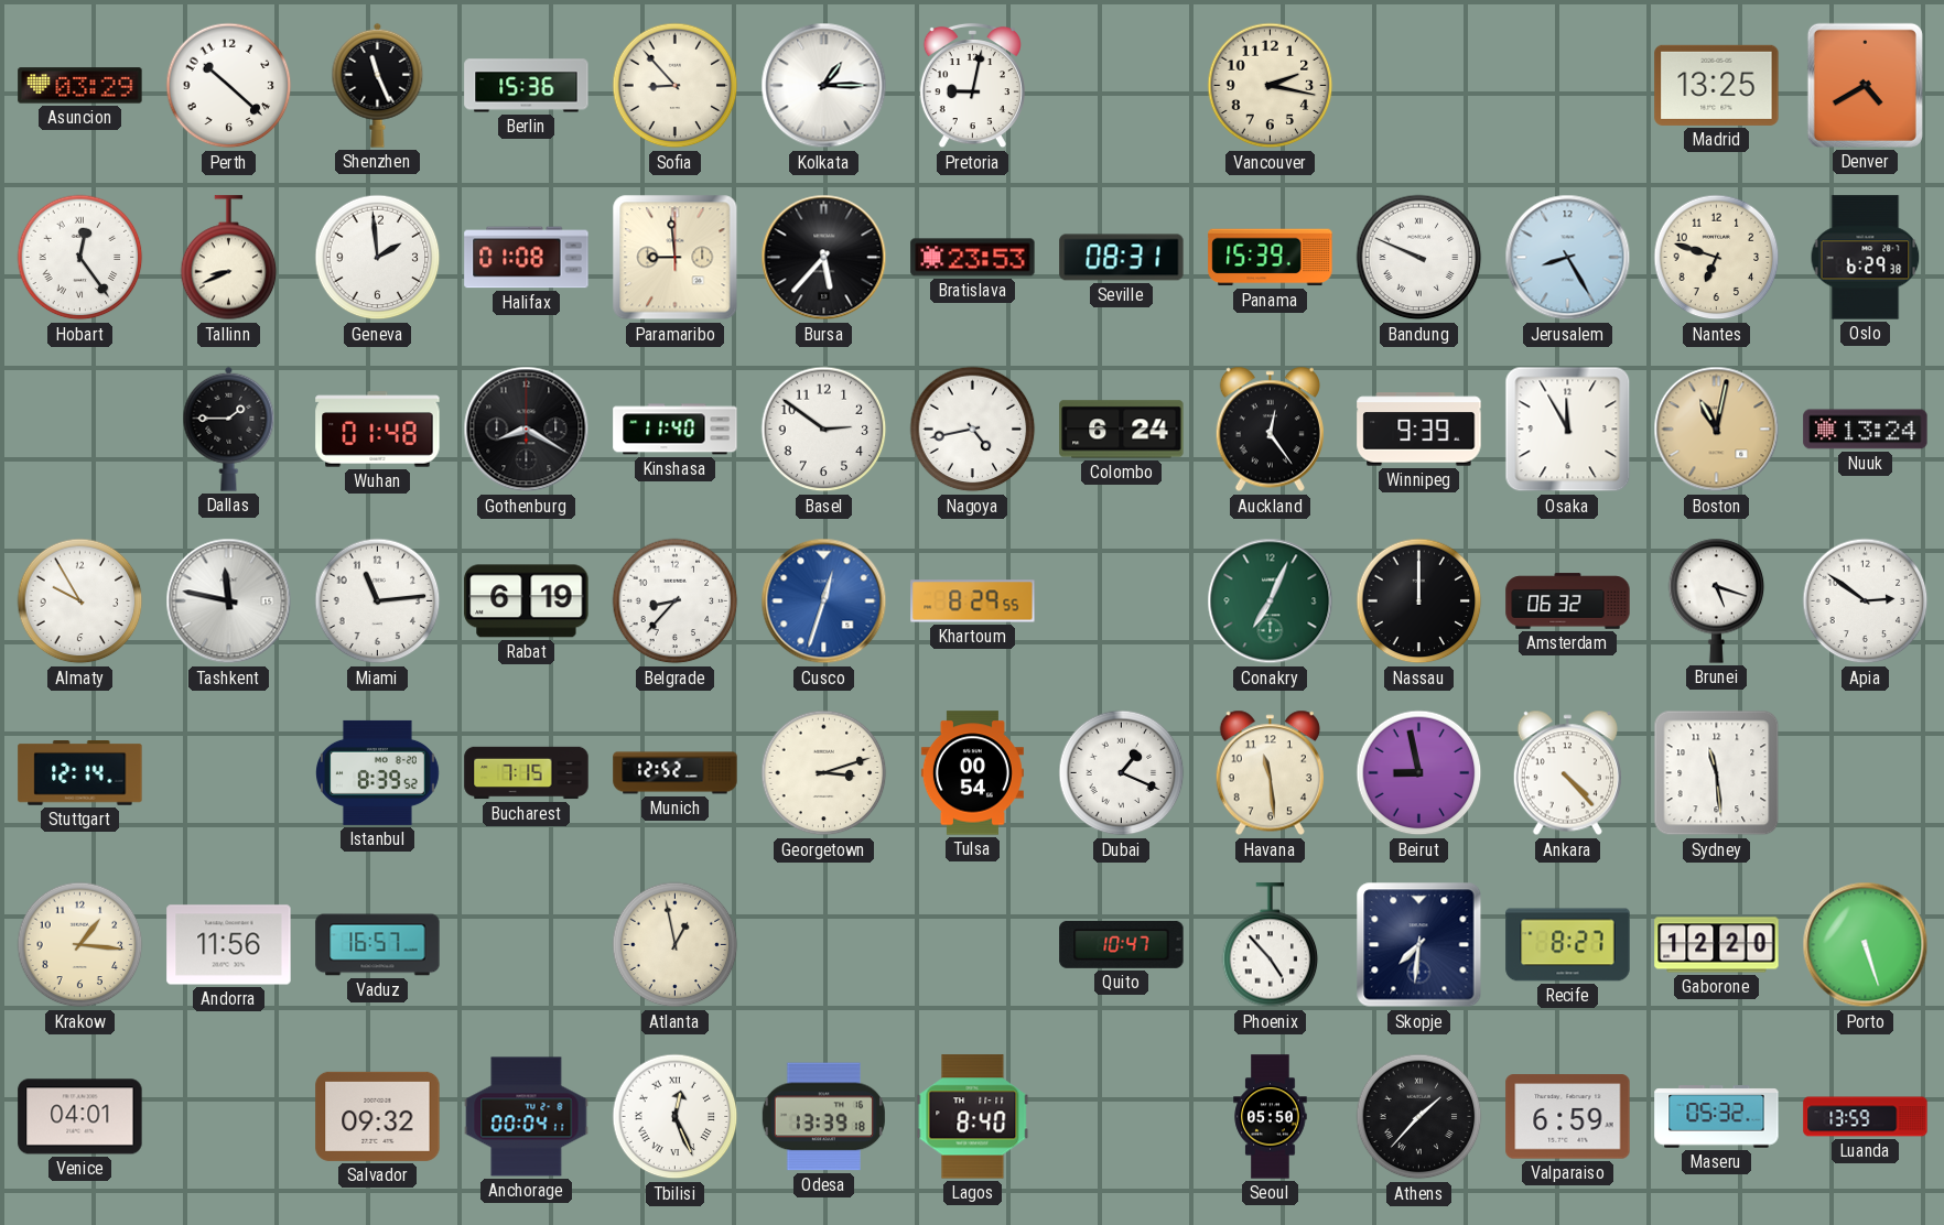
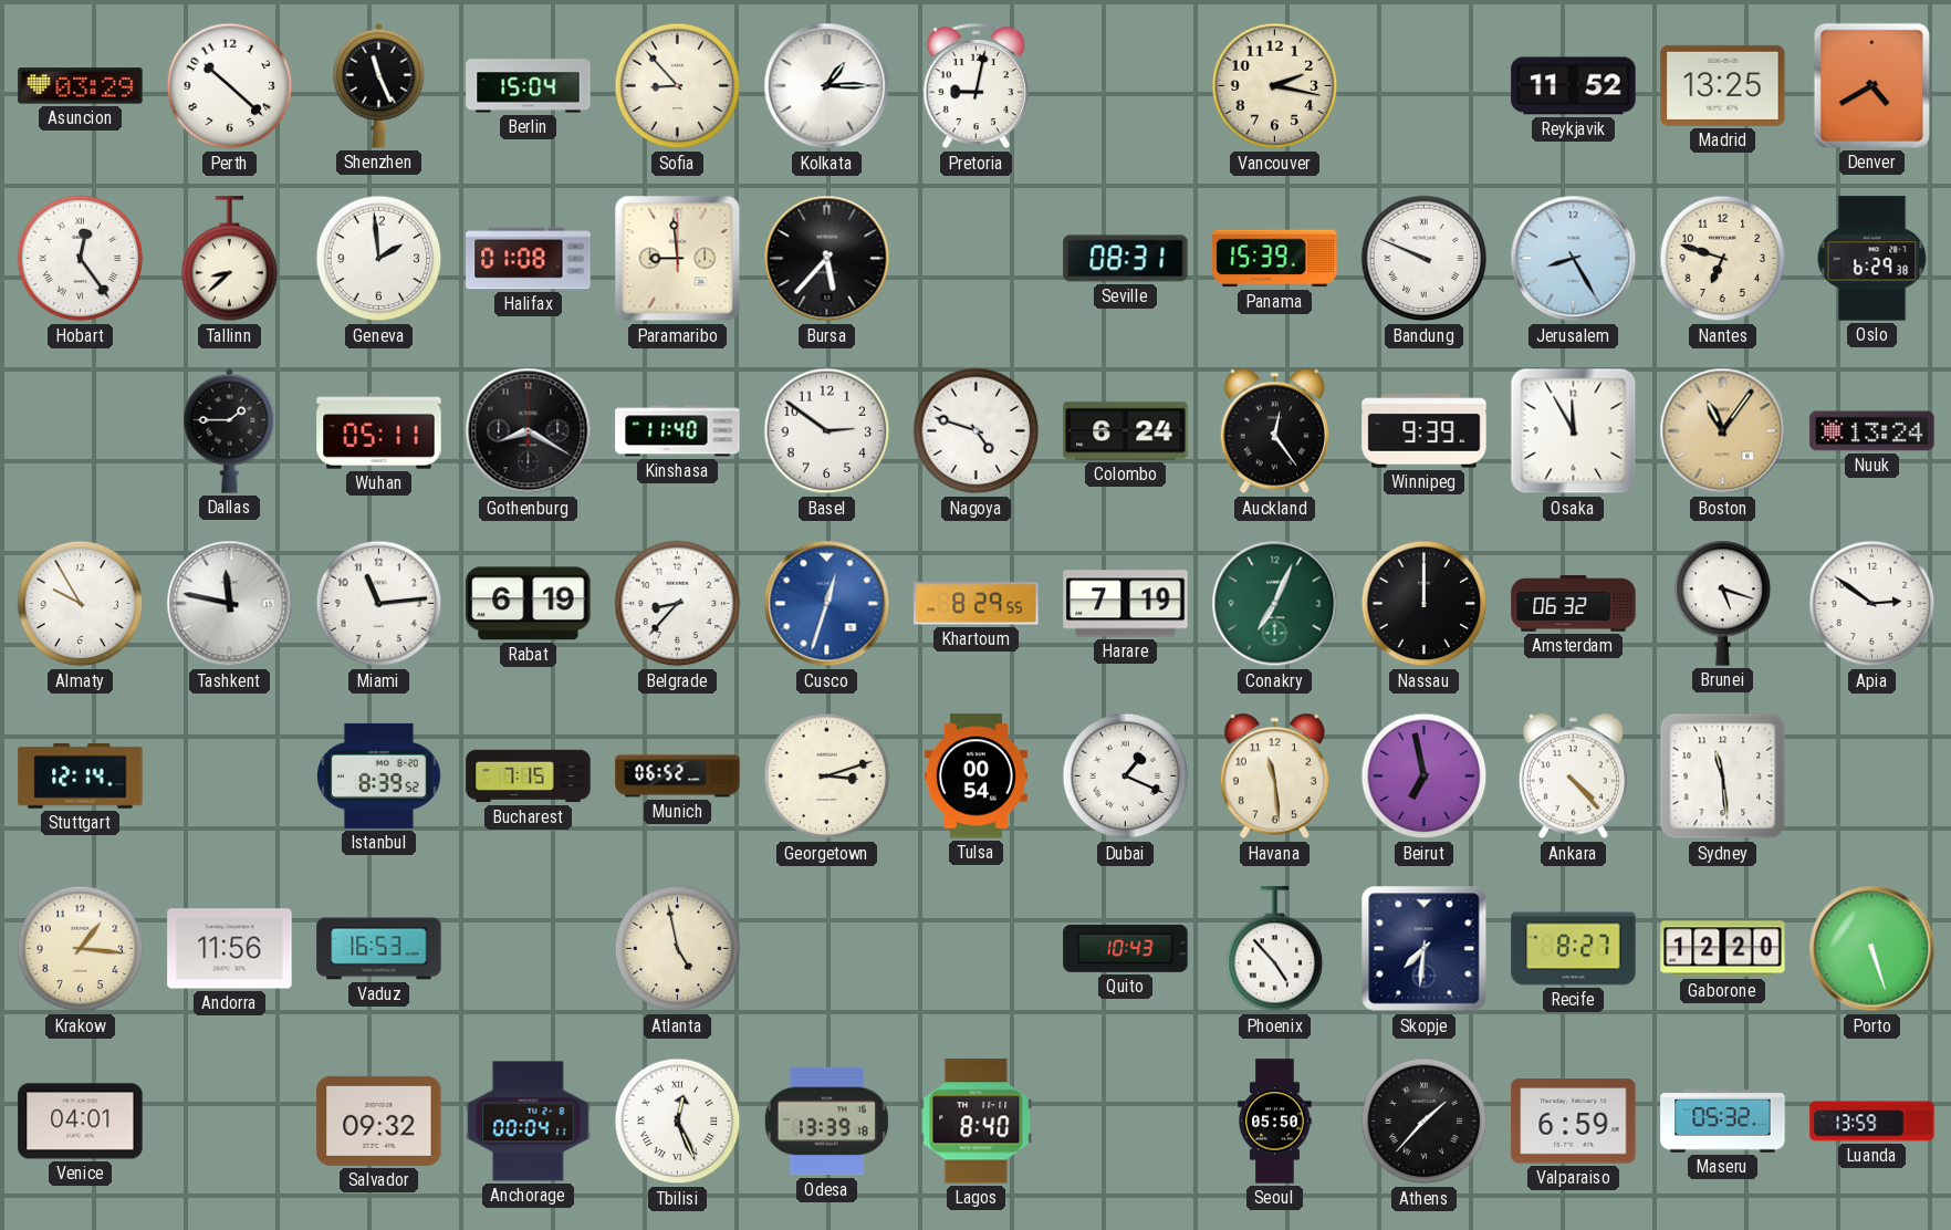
Berlin: 15:36 -> 15:04 (529, 86)
Reykjavik: none -> 11:52 (1574, 86)
Tallinn: 8:41 -> 8:38 (230, 259)
Bratislava: 23:53 -> none (973, 258)
Wuhan: 01:48 -> 05:11 (379, 431)
Nagoya: 4:43 -> 4:48 (977, 431)
Boston: 11:02 -> 11:06 (1723, 431)
Harare: none -> 7:19 (1126, 604)
Munich: 12:52 -> 06:52 (678, 776)
Beirut: 8:58 -> 6:58 (1425, 776)
Vaduz: 16:57 -> 16:53 (379, 949)
Atlanta: 12:58 -> 4:58 (678, 949)
Quito: 10:47 -> 10:43 (1126, 948)
